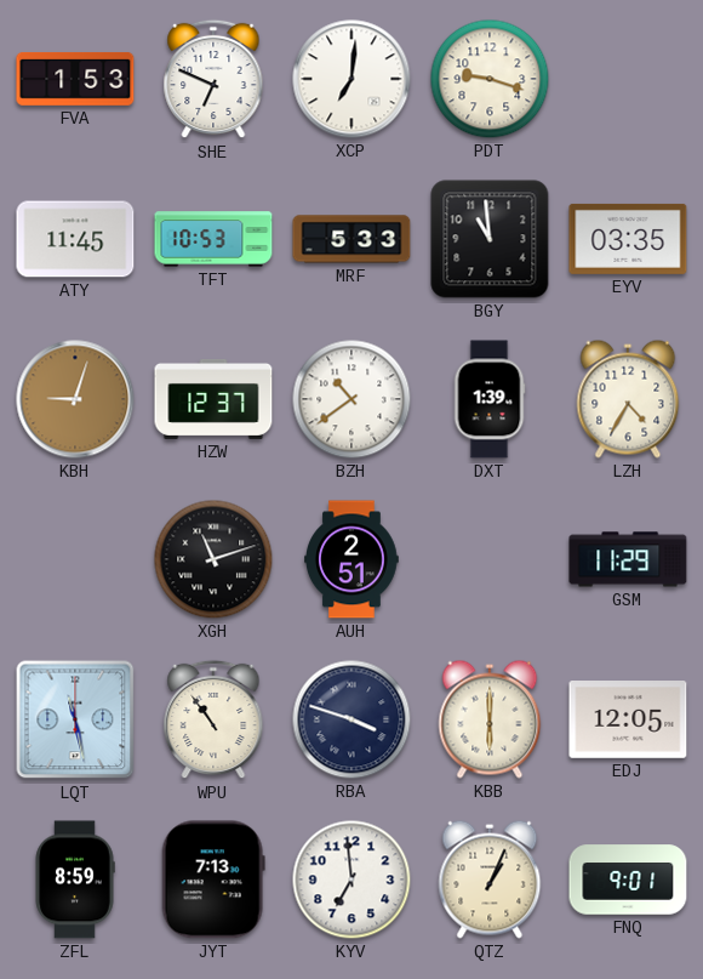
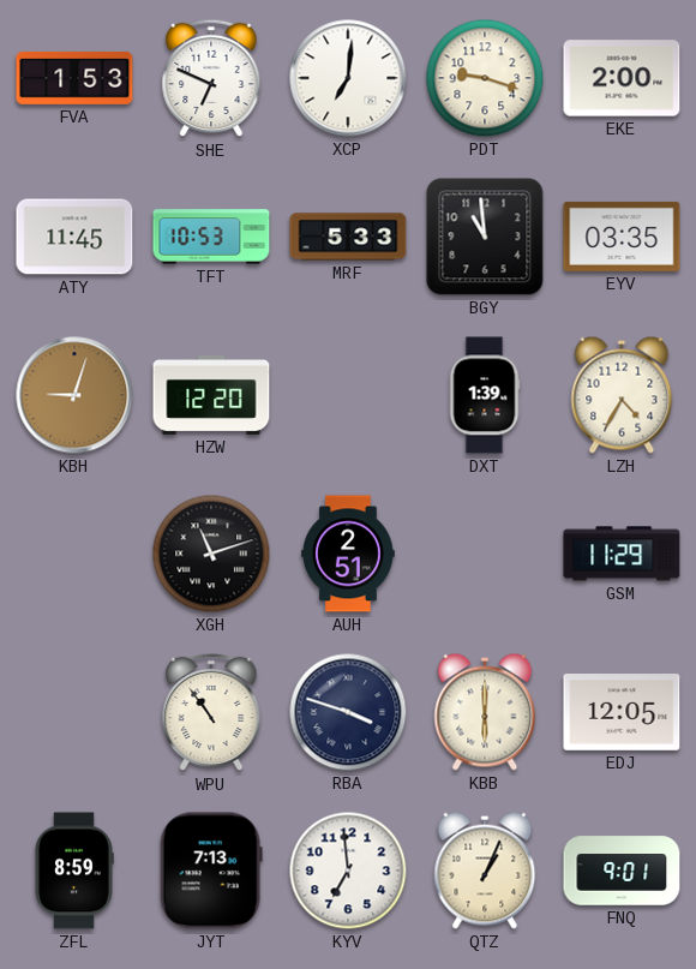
EKE: none -> 2:00 (622, 78)
HZW: 12:37 -> 12:20 (211, 395)
BZH: 10:39 -> none (351, 399)
LQT: 11:28 -> none (75, 719)
